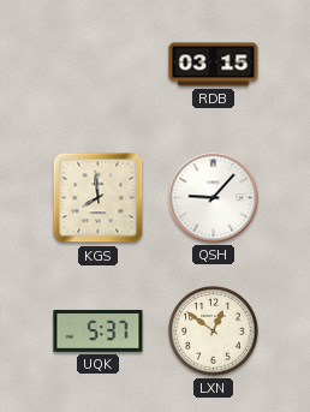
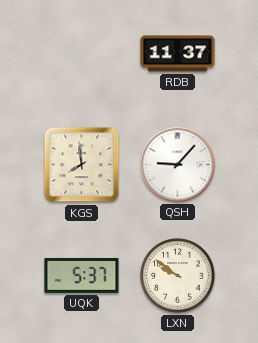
RDB: 03:15 -> 11:37 (178, 54)
LXN: 12:51 -> 9:51 (178, 276)
